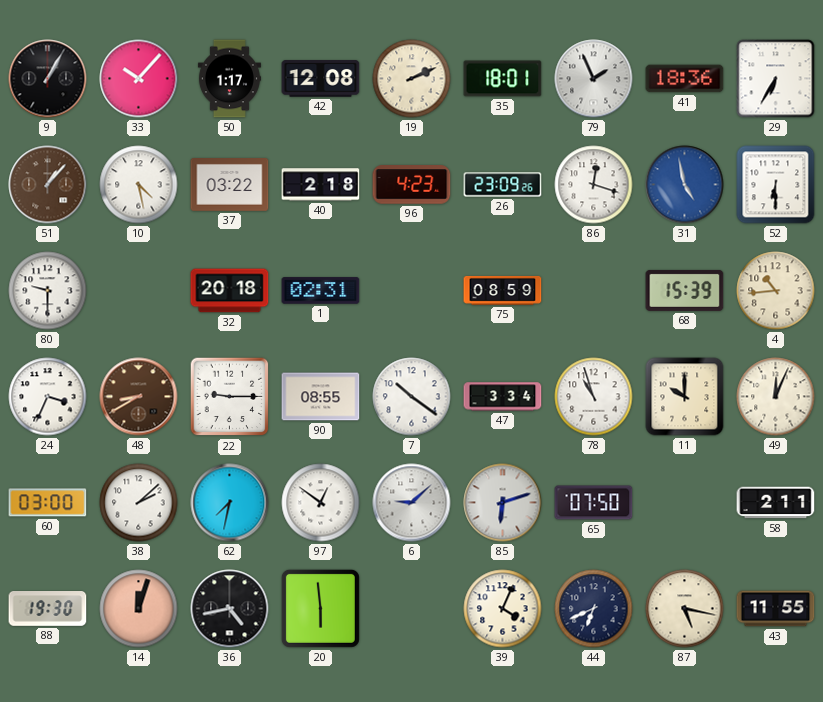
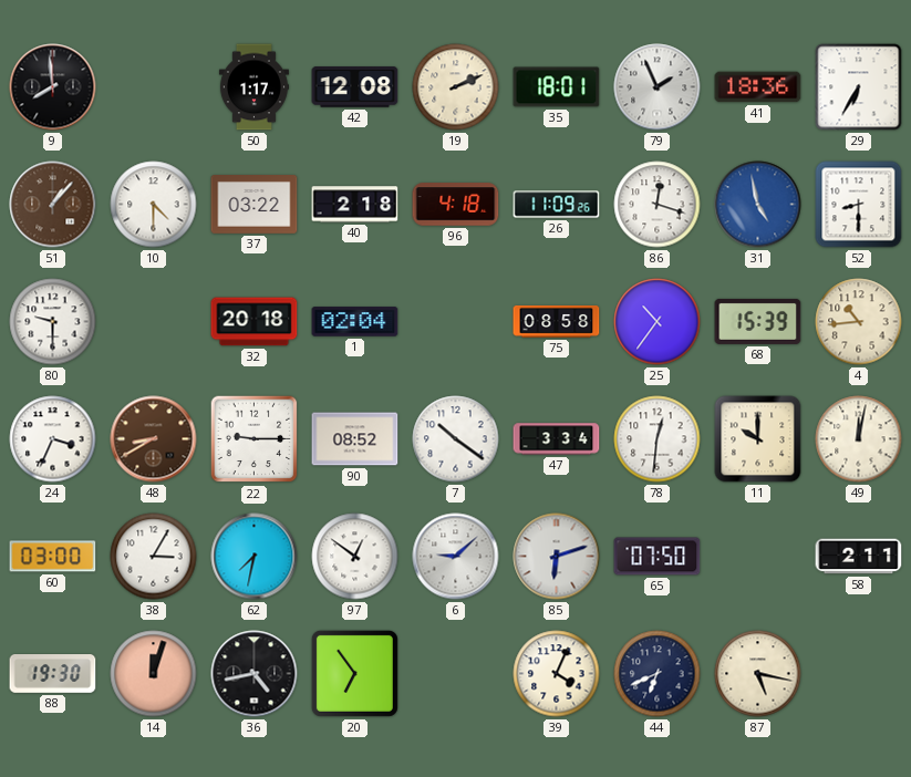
9: 1:05 -> 7:59 (53, 87)
33: 10:07 -> none (139, 79)
10: 4:28 -> 4:30 (154, 205)
96: 4:23 -> 4:18 (456, 205)
26: 23:09 -> 11:09 (557, 205)
52: 6:30 -> 8:30 (859, 205)
1: 02:31 -> 02:04 (355, 322)
75: 08:59 -> 08:58 (557, 321)
25: none -> 10:36 (658, 322)
90: 08:55 -> 08:52 (355, 439)
78: 10:57 -> 12:31 (658, 439)
49: 12:04 -> 12:02 (859, 439)
38: 2:08 -> 3:05 (154, 557)
20: 5:59 -> 6:54 (354, 673)
43: 11:55 -> none (776, 609)
